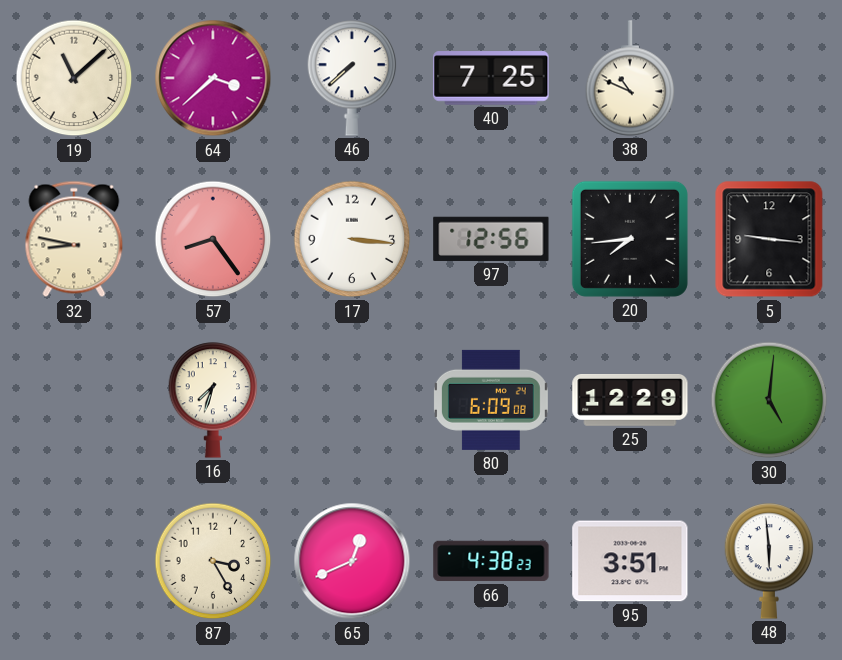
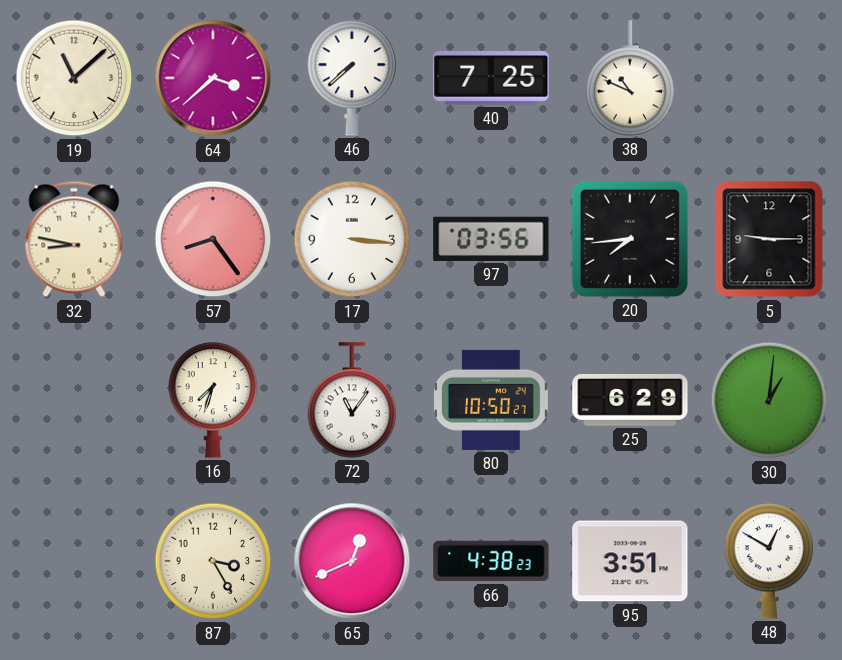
97: 12:56 -> 03:56 (491, 239)
5: 9:16 -> 9:15 (769, 239)
72: none -> 11:06 (352, 400)
80: 6:09 -> 10:50 (491, 400)
25: 12:29 -> 6:29 (630, 401)
30: 5:01 -> 1:01 (769, 400)
48: 5:59 -> 12:50 (769, 561)
